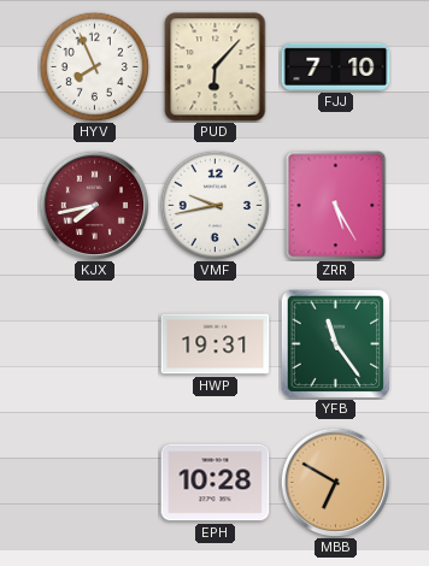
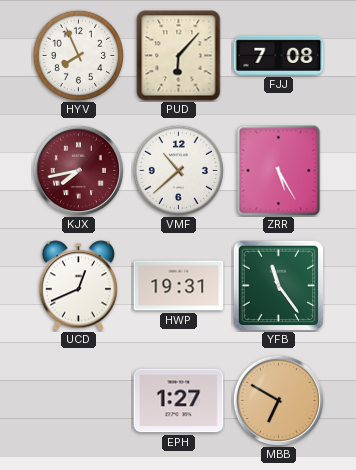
FJJ: 7:10 -> 7:08 (279, 55)
VMF: 9:43 -> 10:38 (178, 170)
UCD: none -> 12:41 (78, 286)
EPH: 10:28 -> 1:27 (179, 401)
